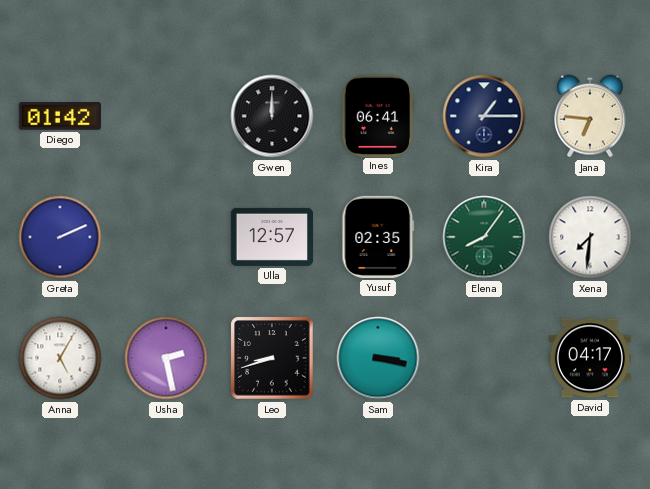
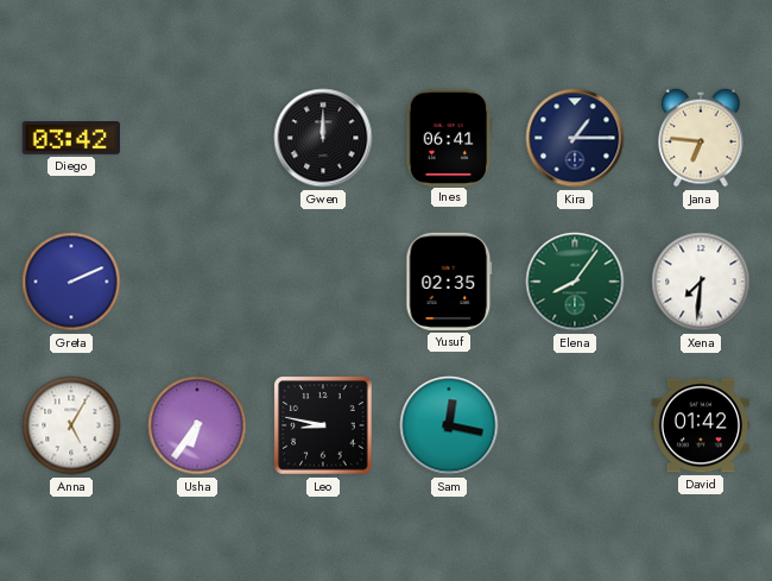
Diego: 01:42 -> 03:42 (71, 139)
Ulla: 12:57 -> none (271, 237)
Usha: 2:28 -> 6:36 (197, 425)
Leo: 8:42 -> 8:47 (323, 425)
Sam: 3:17 -> 12:17 (449, 425)
David: 04:17 -> 01:42 (700, 425)
